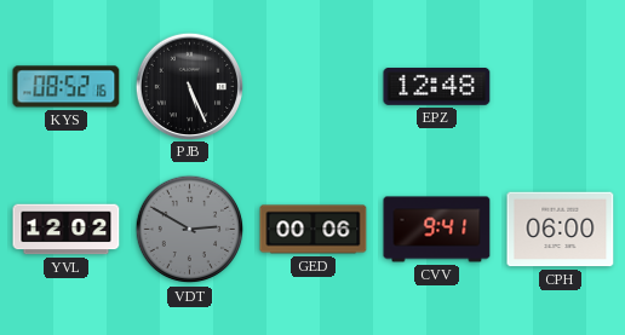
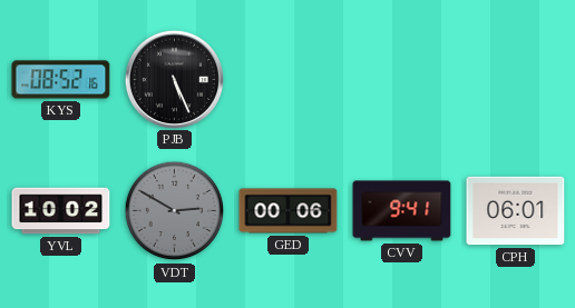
EPZ: 12:48 -> none (437, 87)
YVL: 12:02 -> 10:02 (61, 211)
CPH: 06:00 -> 06:01 (516, 211)
